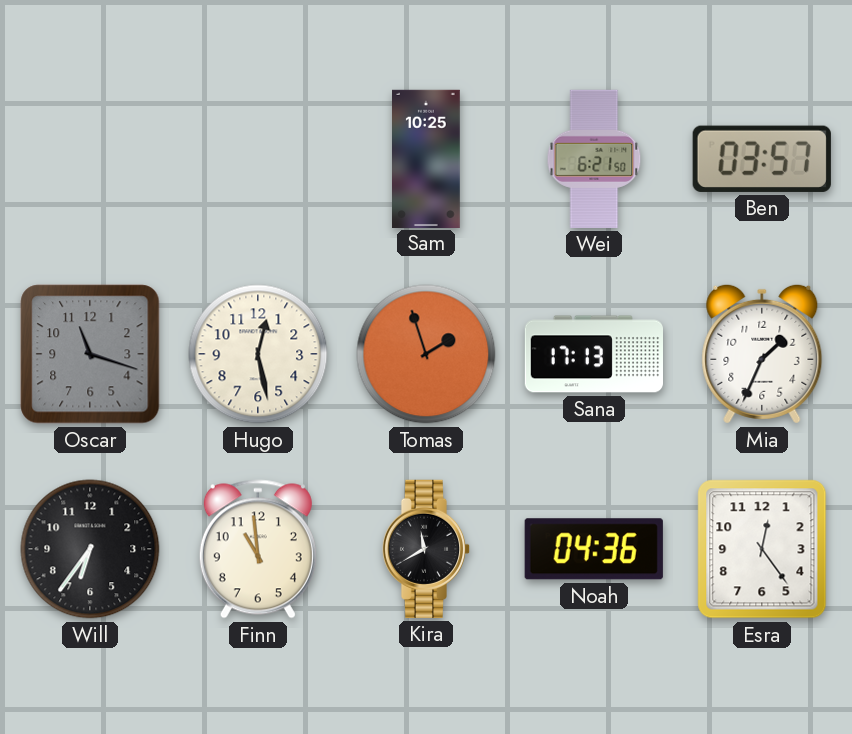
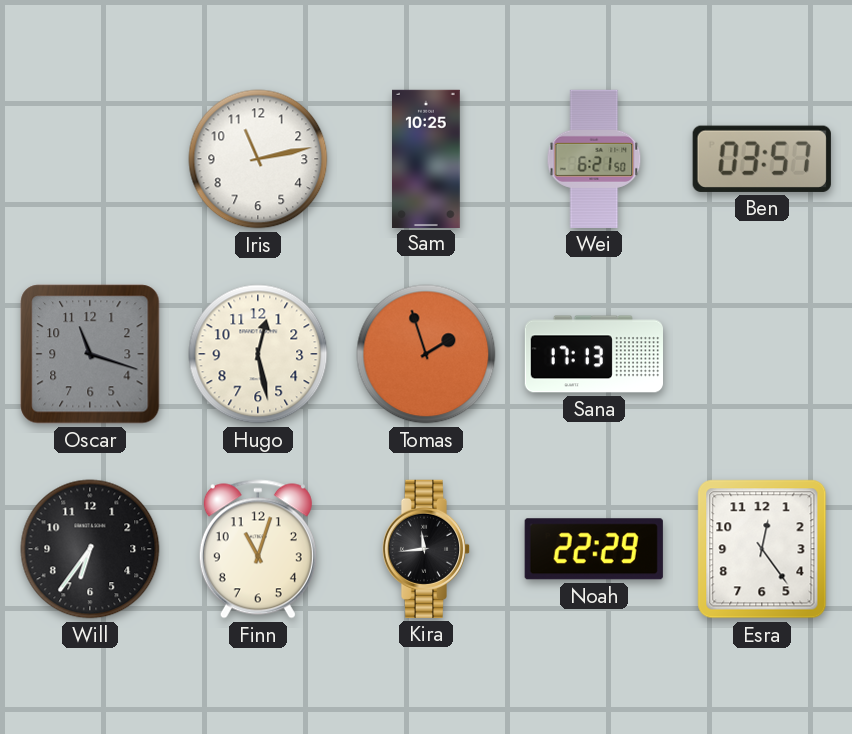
Iris: none -> 11:13 (258, 159)
Mia: 1:34 -> none (762, 354)
Finn: 10:59 -> 11:03 (258, 549)
Kira: 11:40 -> 11:44 (426, 549)
Noah: 04:36 -> 22:29 (594, 549)
